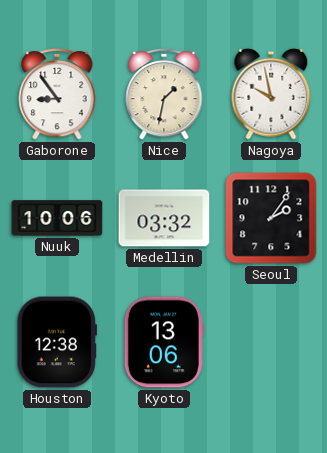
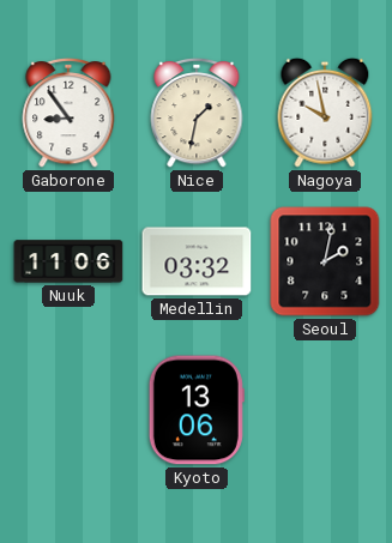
Nuuk: 10:06 -> 11:06 (68, 261)
Seoul: 2:06 -> 2:02 (325, 261)
Houston: 12:38 -> none (57, 342)
